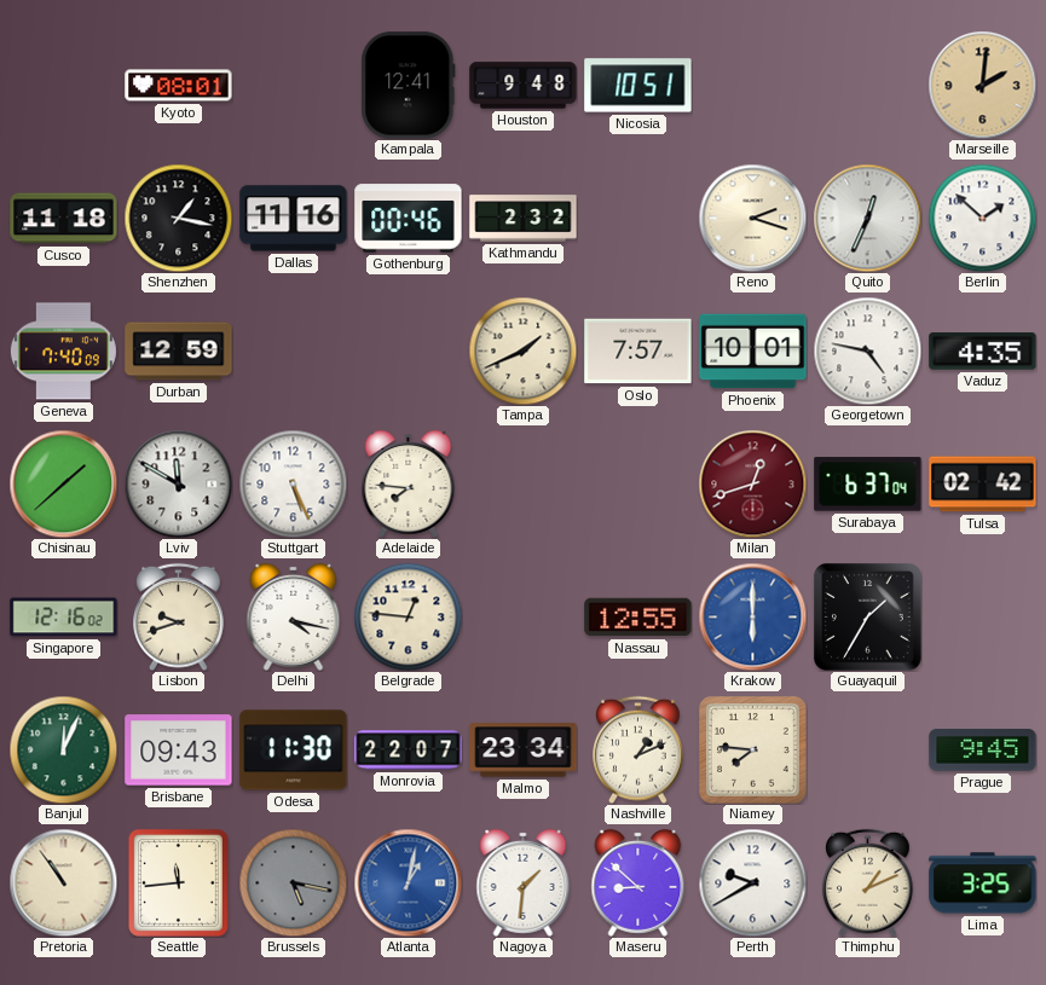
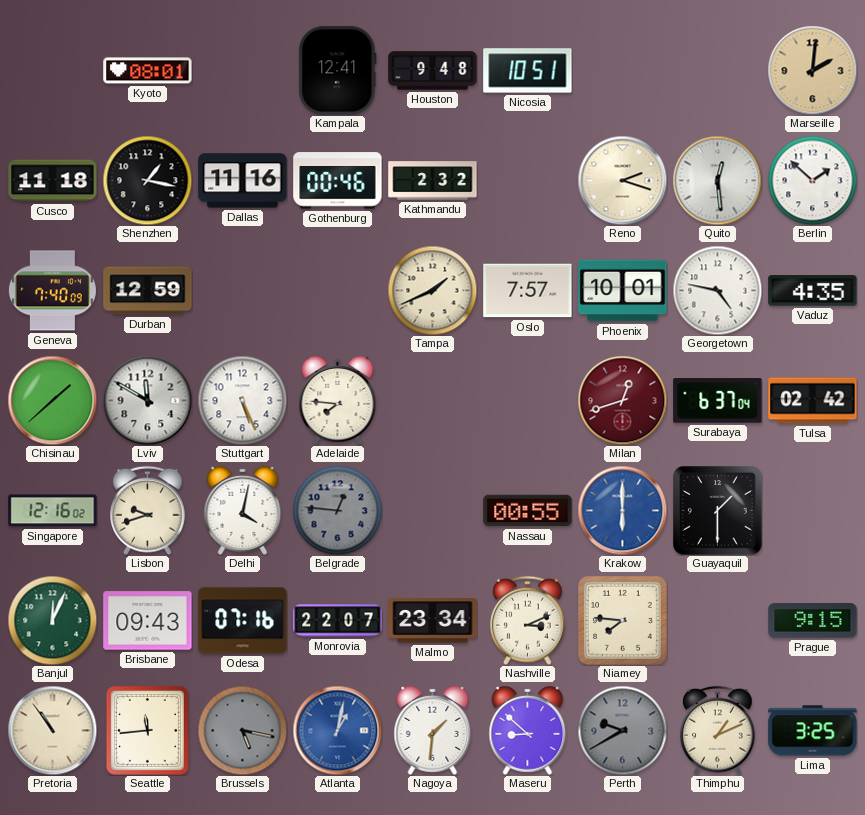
Quito: 12:34 -> 12:29 (717, 180)
Delhi: 4:17 -> 4:02 (243, 510)
Belgrade dial: cream -> grey (337, 510)
Nassau: 12:55 -> 00:55 (528, 511)
Guayaquil: 1:35 -> 1:30 (718, 511)
Odesa: 11:30 -> 07:16 (243, 621)
Nashville: 1:11 -> 3:11 (528, 620)
Prague: 9:45 -> 9:15 (813, 621)
Perth dial: white -> grey (622, 730)
